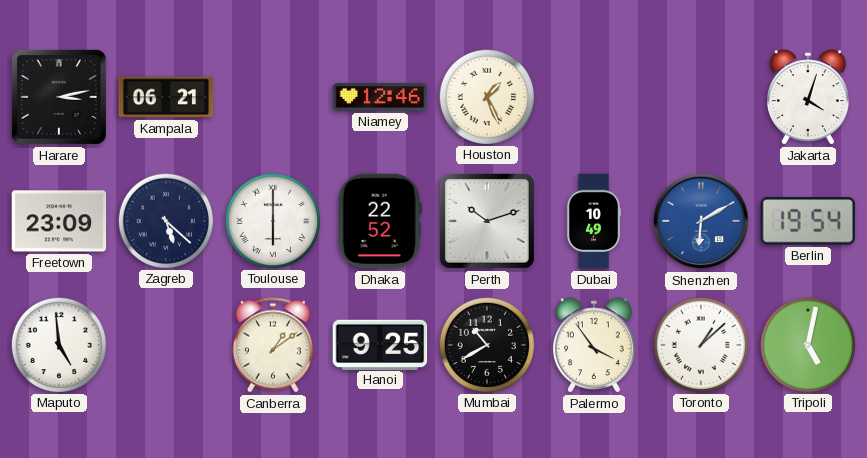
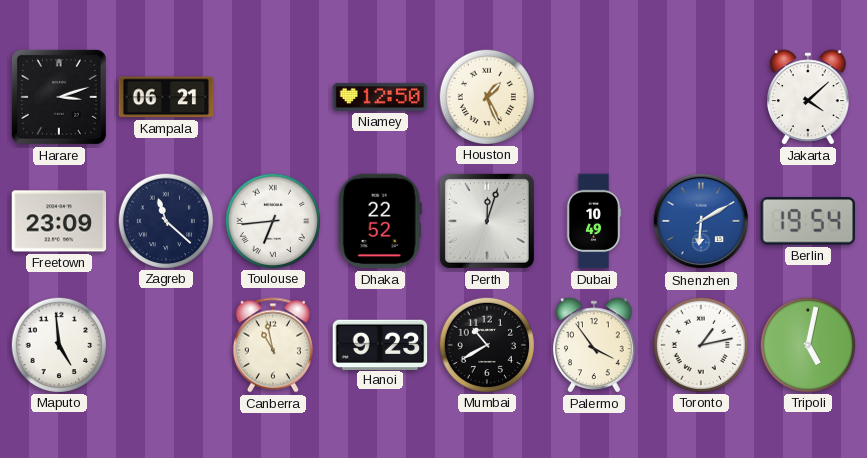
Harare: 3:13 -> 3:12 (59, 97)
Niamey: 12:46 -> 12:50 (380, 97)
Jakarta: 4:03 -> 4:08 (808, 97)
Zagreb: 5:22 -> 11:22 (165, 220)
Toulouse: 6:00 -> 6:44 (272, 220)
Perth: 10:12 -> 12:03 (487, 221)
Canberra: 1:09 -> 10:58 (273, 345)
Hanoi: 9:25 -> 9:23 (380, 344)
Toronto: 1:08 -> 1:13 (700, 344)
